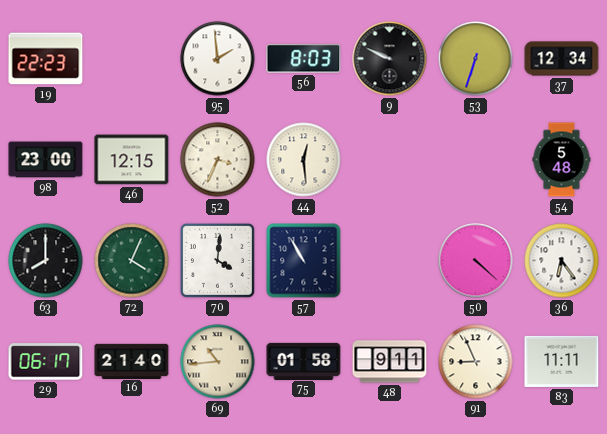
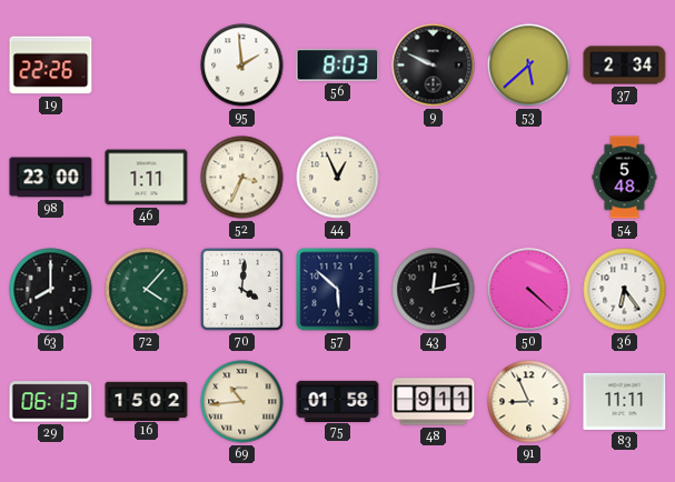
19: 22:23 -> 22:26 (51, 66)
53: 6:33 -> 5:38 (529, 66)
37: 12:34 -> 2:34 (625, 66)
46: 12:15 -> 1:11 (147, 178)
44: 12:29 -> 12:56 (338, 178)
72: 4:04 -> 4:07 (147, 290)
57: 10:55 -> 5:52 (338, 290)
43: none -> 12:13 (434, 290)
29: 06:17 -> 06:13 (51, 402)
16: 21:40 -> 15:02 (147, 401)
